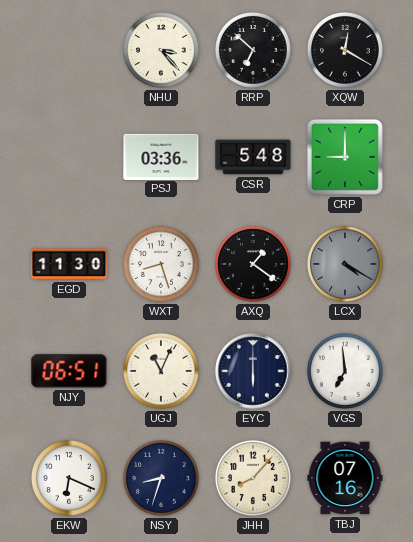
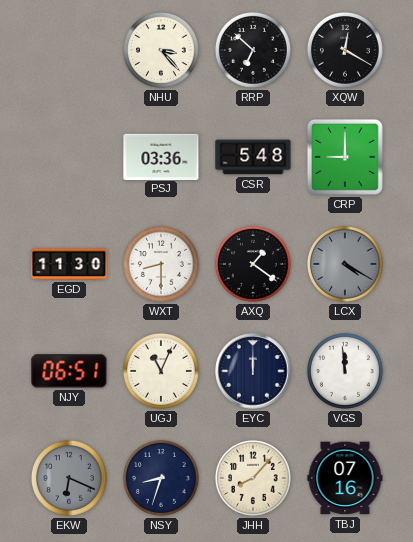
WXT: 8:27 -> 8:30 (161, 264)
EYC: 6:00 -> 12:00 (253, 371)
VGS: 6:59 -> 11:59 (345, 371)
EKW dial: white -> grey (69, 478)
